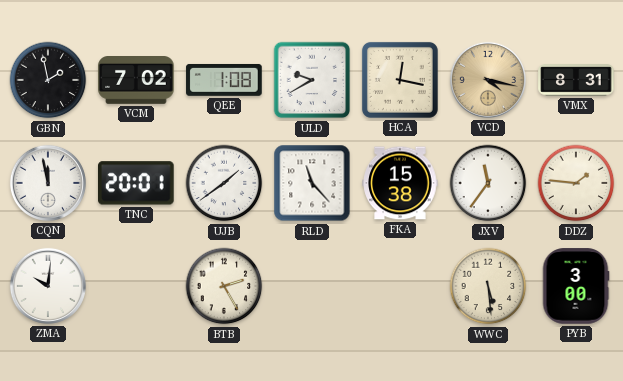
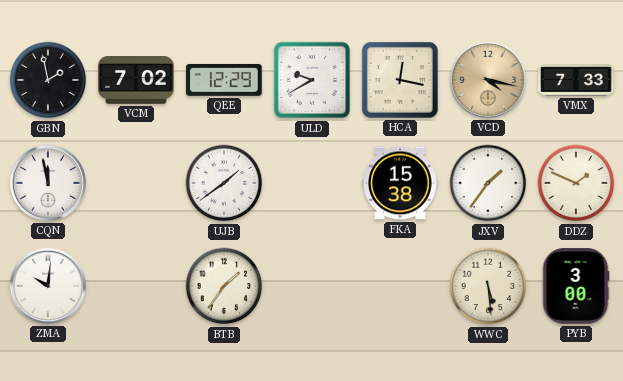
QEE: 1:08 -> 12:29 (224, 80)
VMX: 8:31 -> 7:33 (576, 80)
TNC: 20:01 -> none (137, 183)
RLD: 11:23 -> none (312, 183)
JXV: 11:36 -> 1:36 (488, 183)
DDZ: 1:46 -> 1:49 (576, 183)
BTB: 2:25 -> 1:36 (224, 286)
